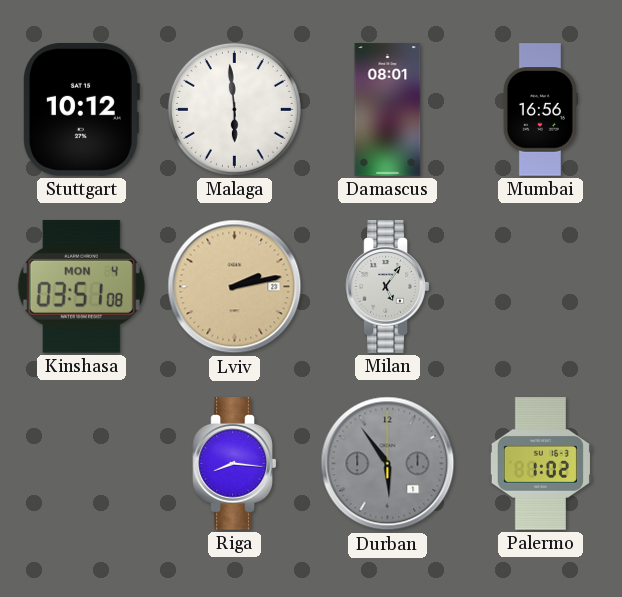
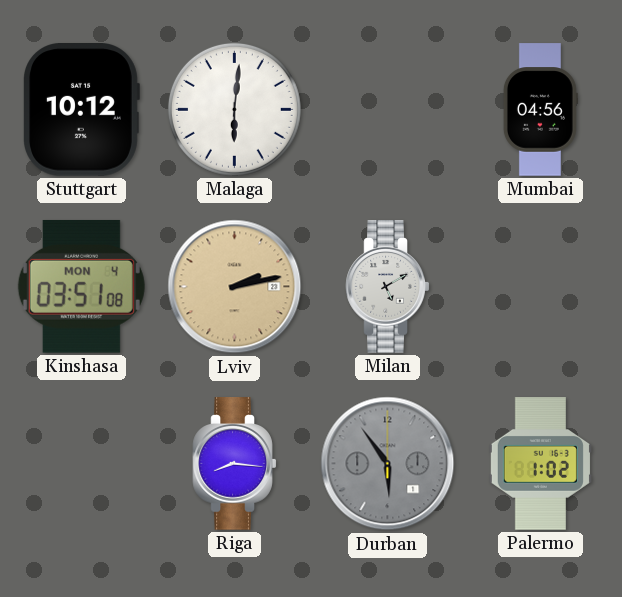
Malaga: 5:59 -> 6:01 (234, 109)
Damascus: 08:01 -> none (388, 110)
Mumbai: 16:56 -> 04:56 (540, 110)
Milan: 5:06 -> 5:10 (388, 287)
